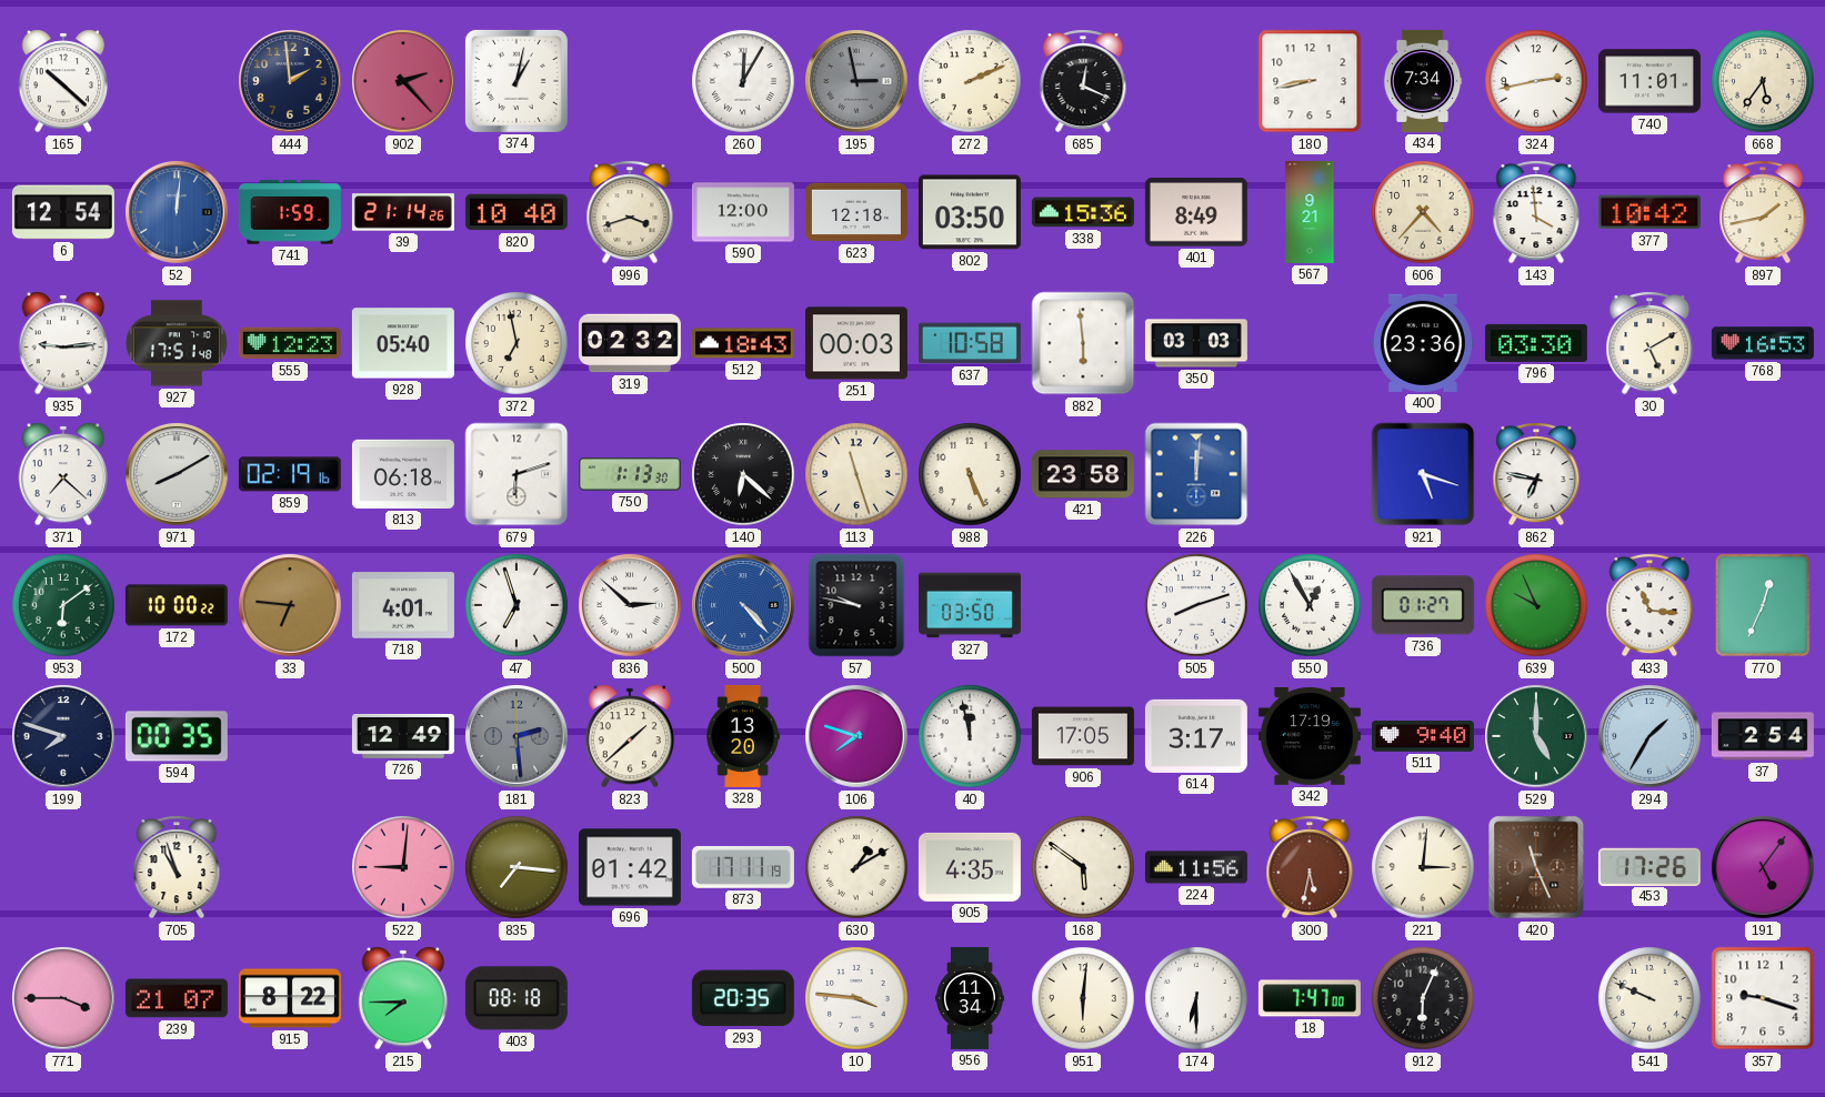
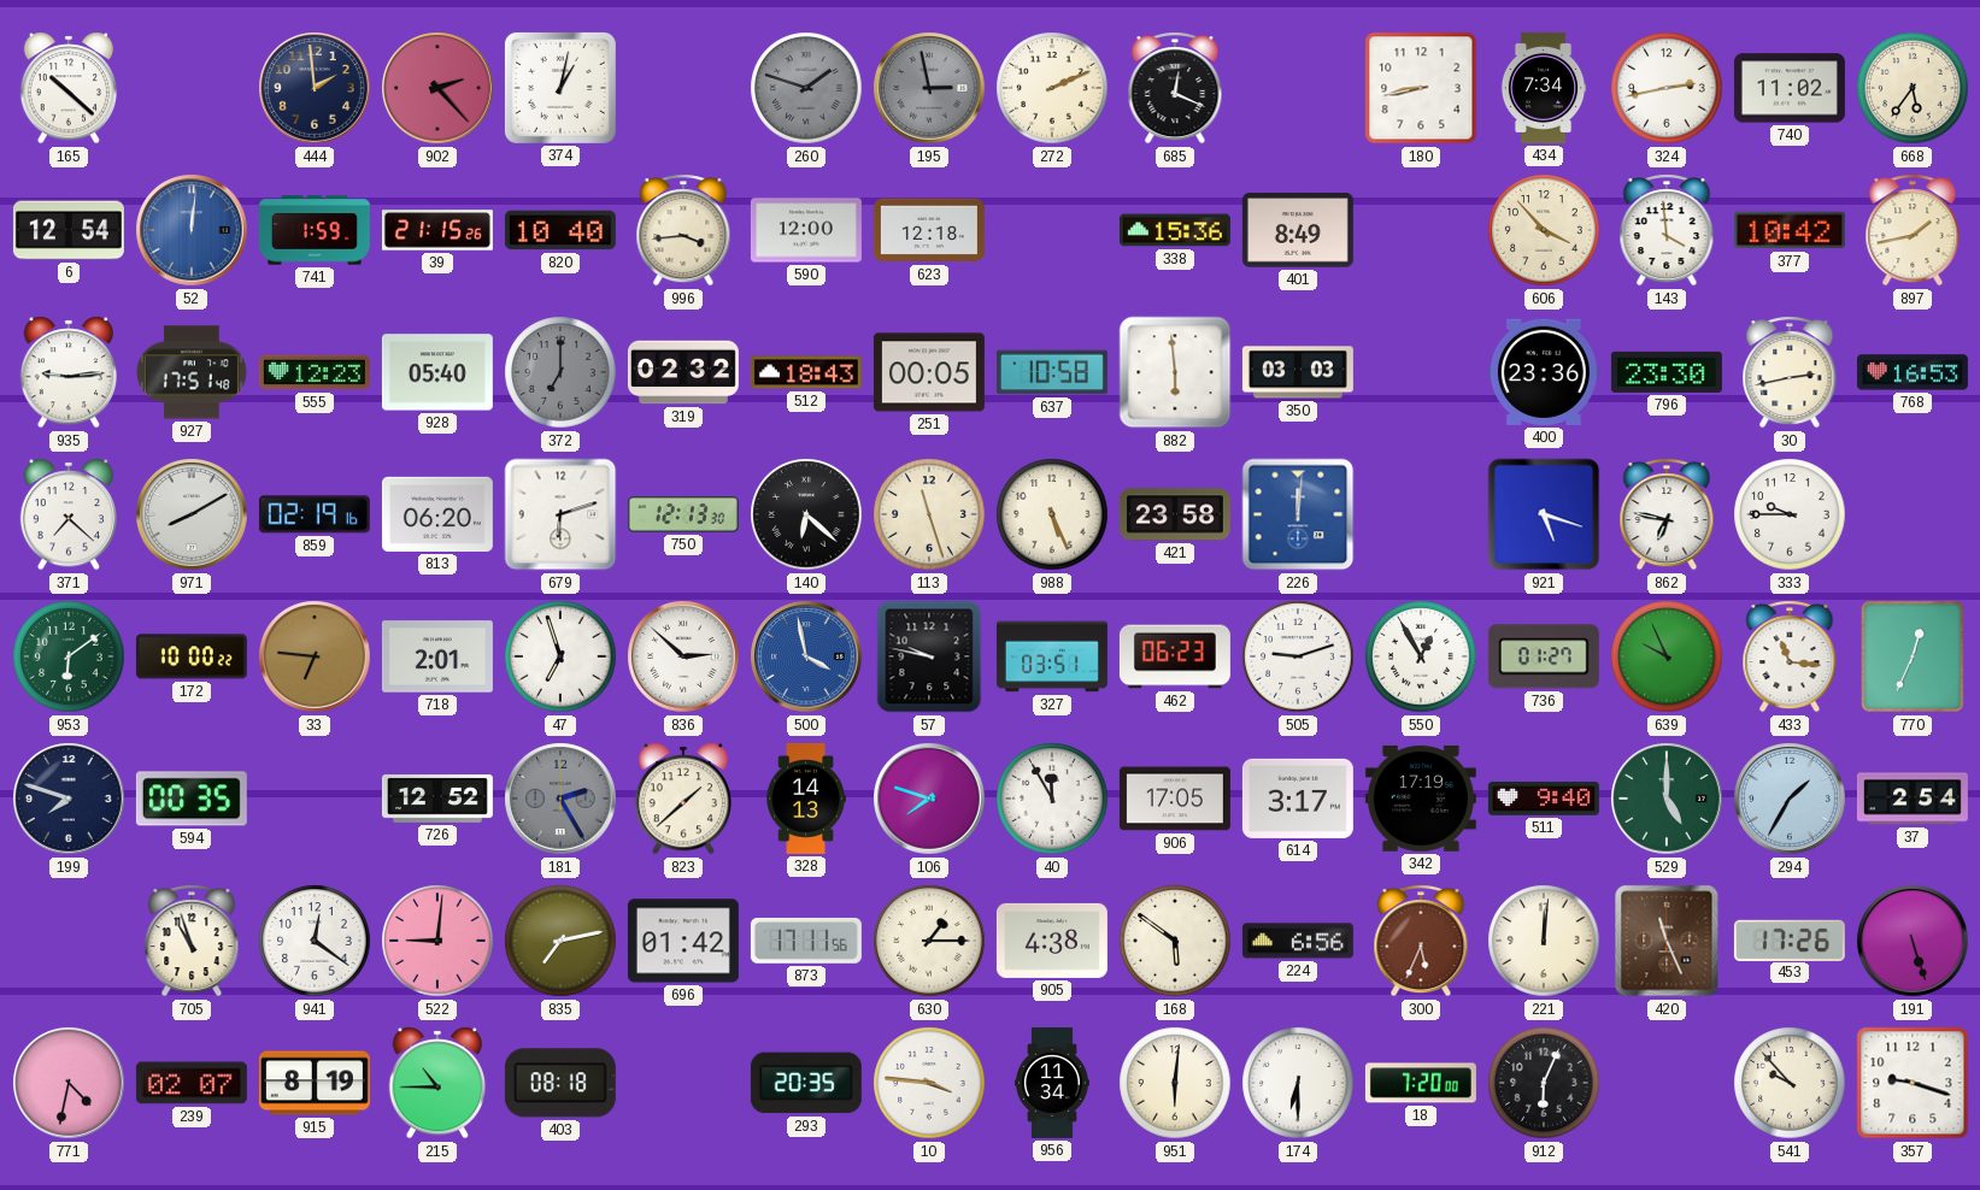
260: 12:05 -> 1:48 (806, 88)
260 dial: white -> grey (806, 88)
740: 11:01 -> 11:02 (1790, 88)
39: 21:14 -> 21:15 (437, 230)
996: 3:42 -> 3:44 (683, 230)
802: 03:50 -> none (970, 212)
567: 9:21 -> none (1310, 212)
606: 4:37 -> 3:53 (1544, 230)
372: 6:58 -> 7:00 (560, 372)
372 dial: cream -> grey (560, 372)
251: 00:03 -> 00:05 (929, 372)
796: 03:30 -> 23:30 (1667, 372)
30: 5:10 -> 2:43 (1790, 372)
813: 06:18 -> 06:20 (437, 514)
750: 1:13 -> 12:13 (683, 516)
333: none -> 9:45 (1790, 514)
718: 4:01 -> 2:01 (437, 656)
500: 4:23 -> 3:58 (806, 656)
327: 03:50 -> 03:51 (1052, 656)
462: none -> 06:23 (1175, 656)
505: 8:12 -> 9:12 (1298, 656)
726: 12:49 -> 12:52 (437, 799)
181: 2:29 -> 2:25 (560, 799)
328: 13:20 -> 14:13 (806, 799)
40: 11:58 -> 11:55 (1052, 799)
941: none -> 12:21 (315, 941)
835: 7:16 -> 7:13 (560, 941)
873: 17:11:19 -> 17:11:56 (806, 941)
630: 1:10 -> 1:15 (929, 941)
905: 4:35 -> 4:38 (1052, 941)
224: 11:56 -> 6:56 (1298, 941)
300: 5:32 -> 5:34 (1421, 941)
221: 3:01 -> 12:01 (1544, 941)
191: 5:06 -> 5:27 (1913, 941)
771: 3:45 -> 4:32 (69, 1083)
239: 21:07 -> 02:07 (192, 1083)
915: 8:22 -> 8:19 (315, 1083)
215: 7:45 -> 10:45 (436, 1083)
18: 7:47 -> 7:20 (1421, 1083)
541: 9:49 -> 9:53 (1790, 1083)
